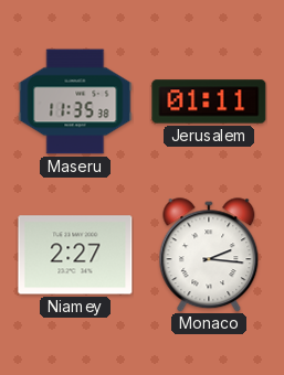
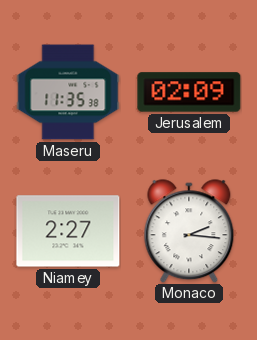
Jerusalem: 01:11 -> 02:09 (189, 92)
